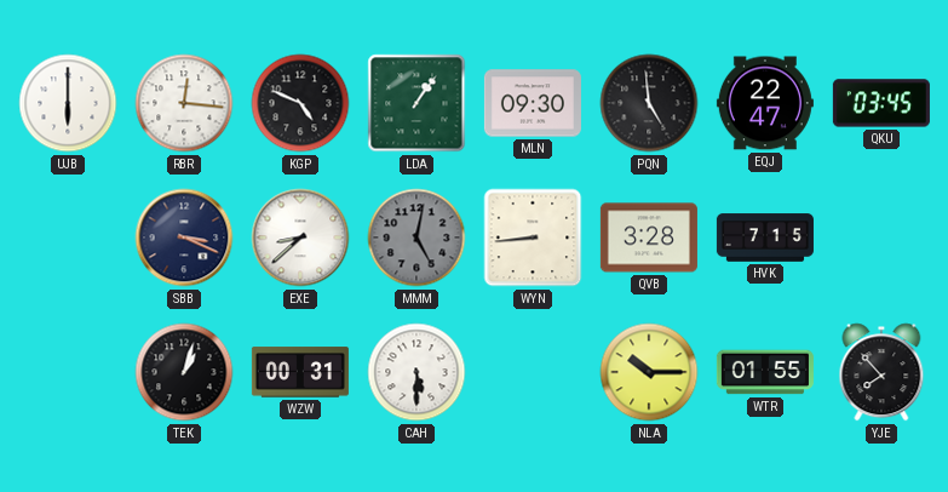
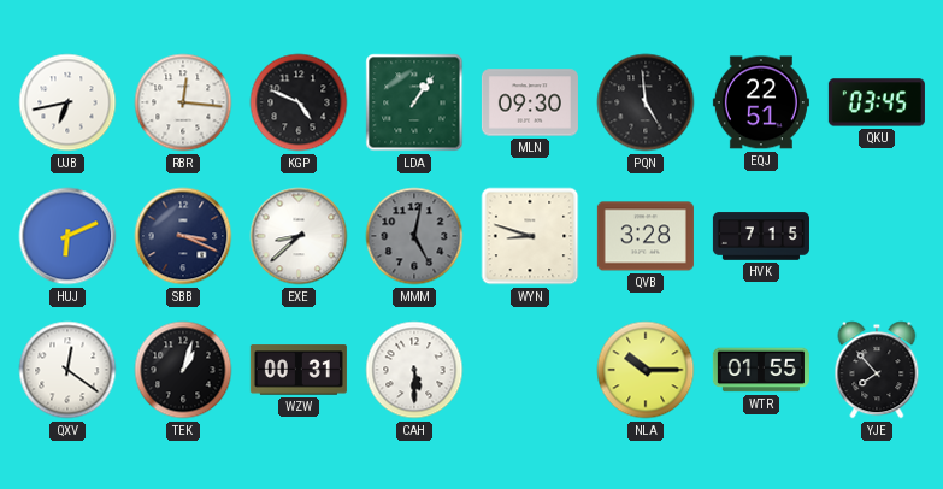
UJB: 6:00 -> 6:43 (67, 102)
EQJ: 22:47 -> 22:51 (761, 102)
HUJ: none -> 6:11 (67, 236)
WYN: 8:44 -> 8:48 (530, 236)
QXV: none -> 12:21 (67, 370)
